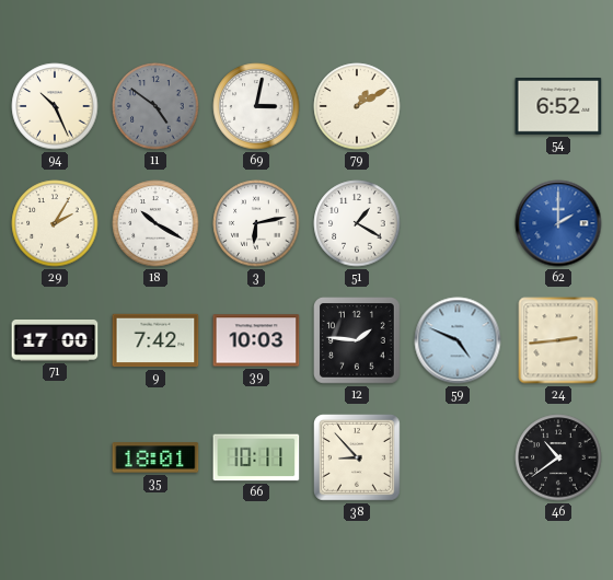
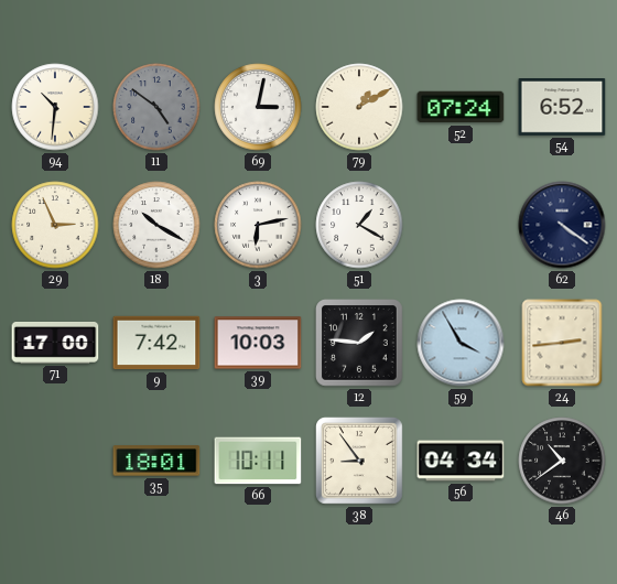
94: 10:26 -> 10:31 (55, 107)
52: none -> 07:24 (461, 107)
29: 2:05 -> 2:56 (55, 225)
62: 2:00 -> 4:21 (562, 225)
62 dial: blue -> navy (562, 225)
59: 4:49 -> 3:55 (461, 343)
38: 8:53 -> 8:54 (360, 462)
56: none -> 04:34 (461, 461)
